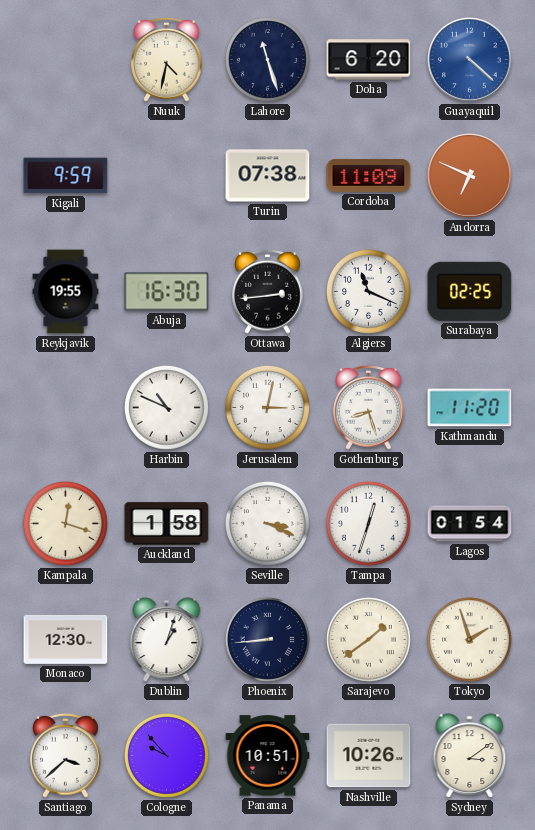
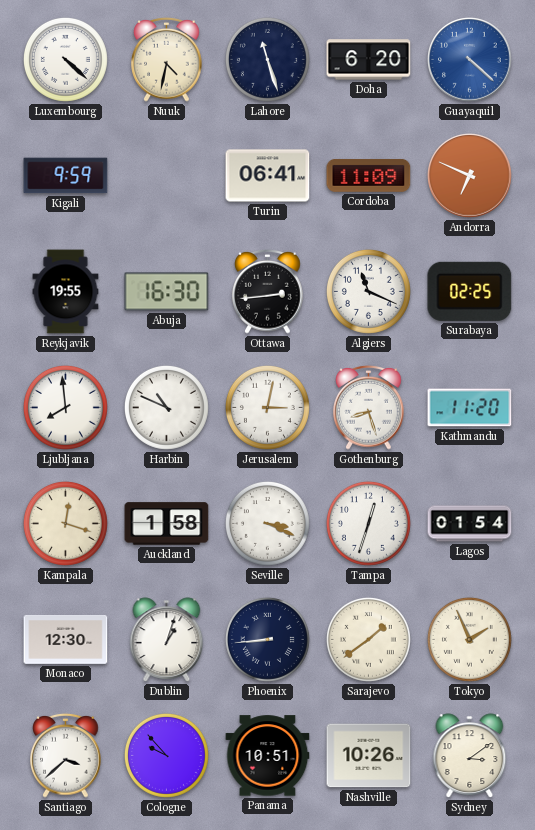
Luxembourg: none -> 4:22 (65, 59)
Turin: 07:38 -> 06:41 (268, 176)
Ljubljana: none -> 7:59 (65, 407)
Tokyo: 1:57 -> 1:56 (469, 639)
